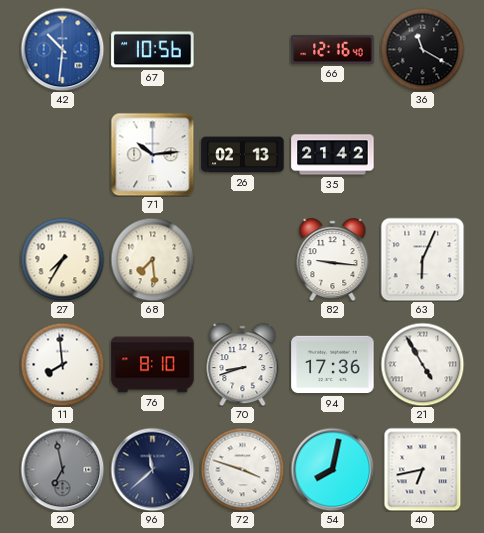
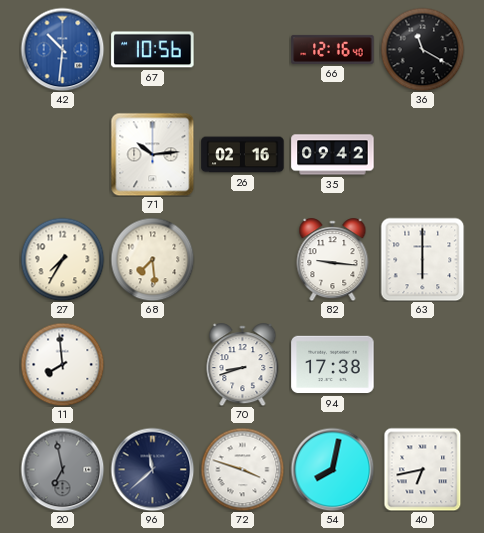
26: 02:13 -> 02:16 (243, 155)
35: 21:42 -> 09:42 (333, 155)
63: 6:04 -> 6:00 (422, 259)
76: 8:10 -> none (153, 365)
94: 17:36 -> 17:38 (333, 365)
21: 4:55 -> none (422, 364)
